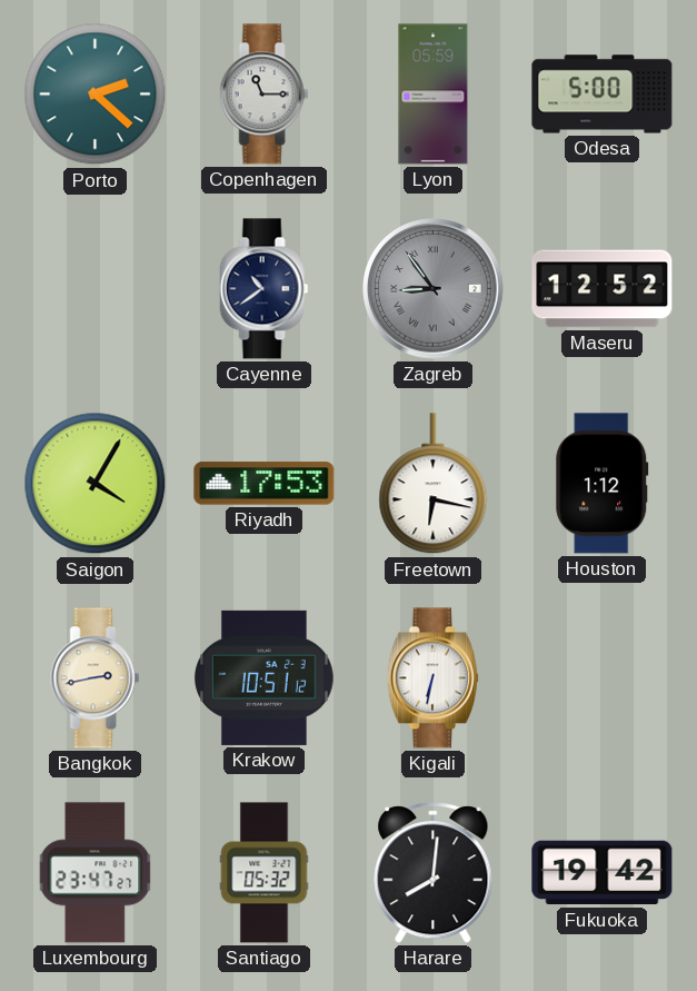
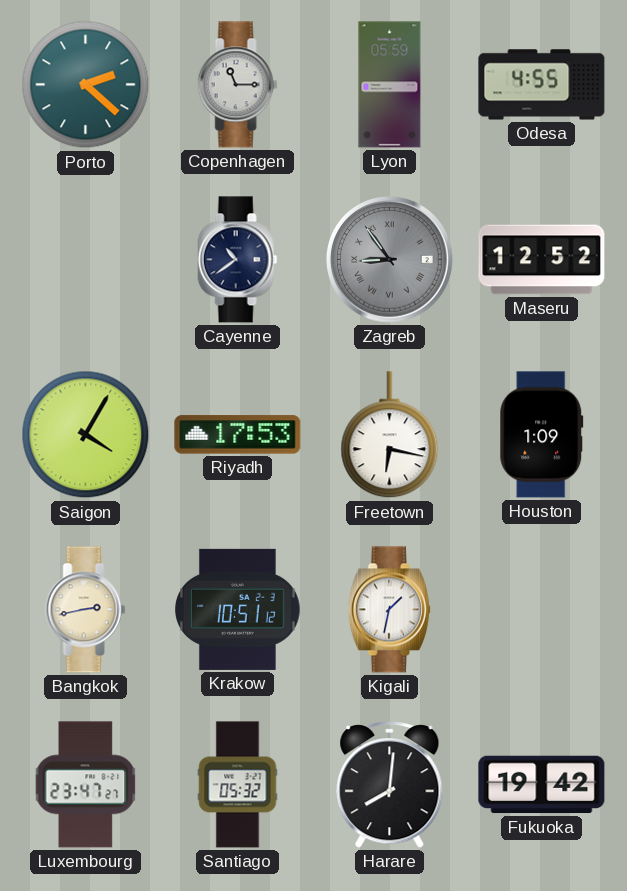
Odesa: 5:00 -> 4:55 (542, 85)
Houston: 1:12 -> 1:09 (542, 435)
Kigali: 6:32 -> 1:32 (389, 610)
